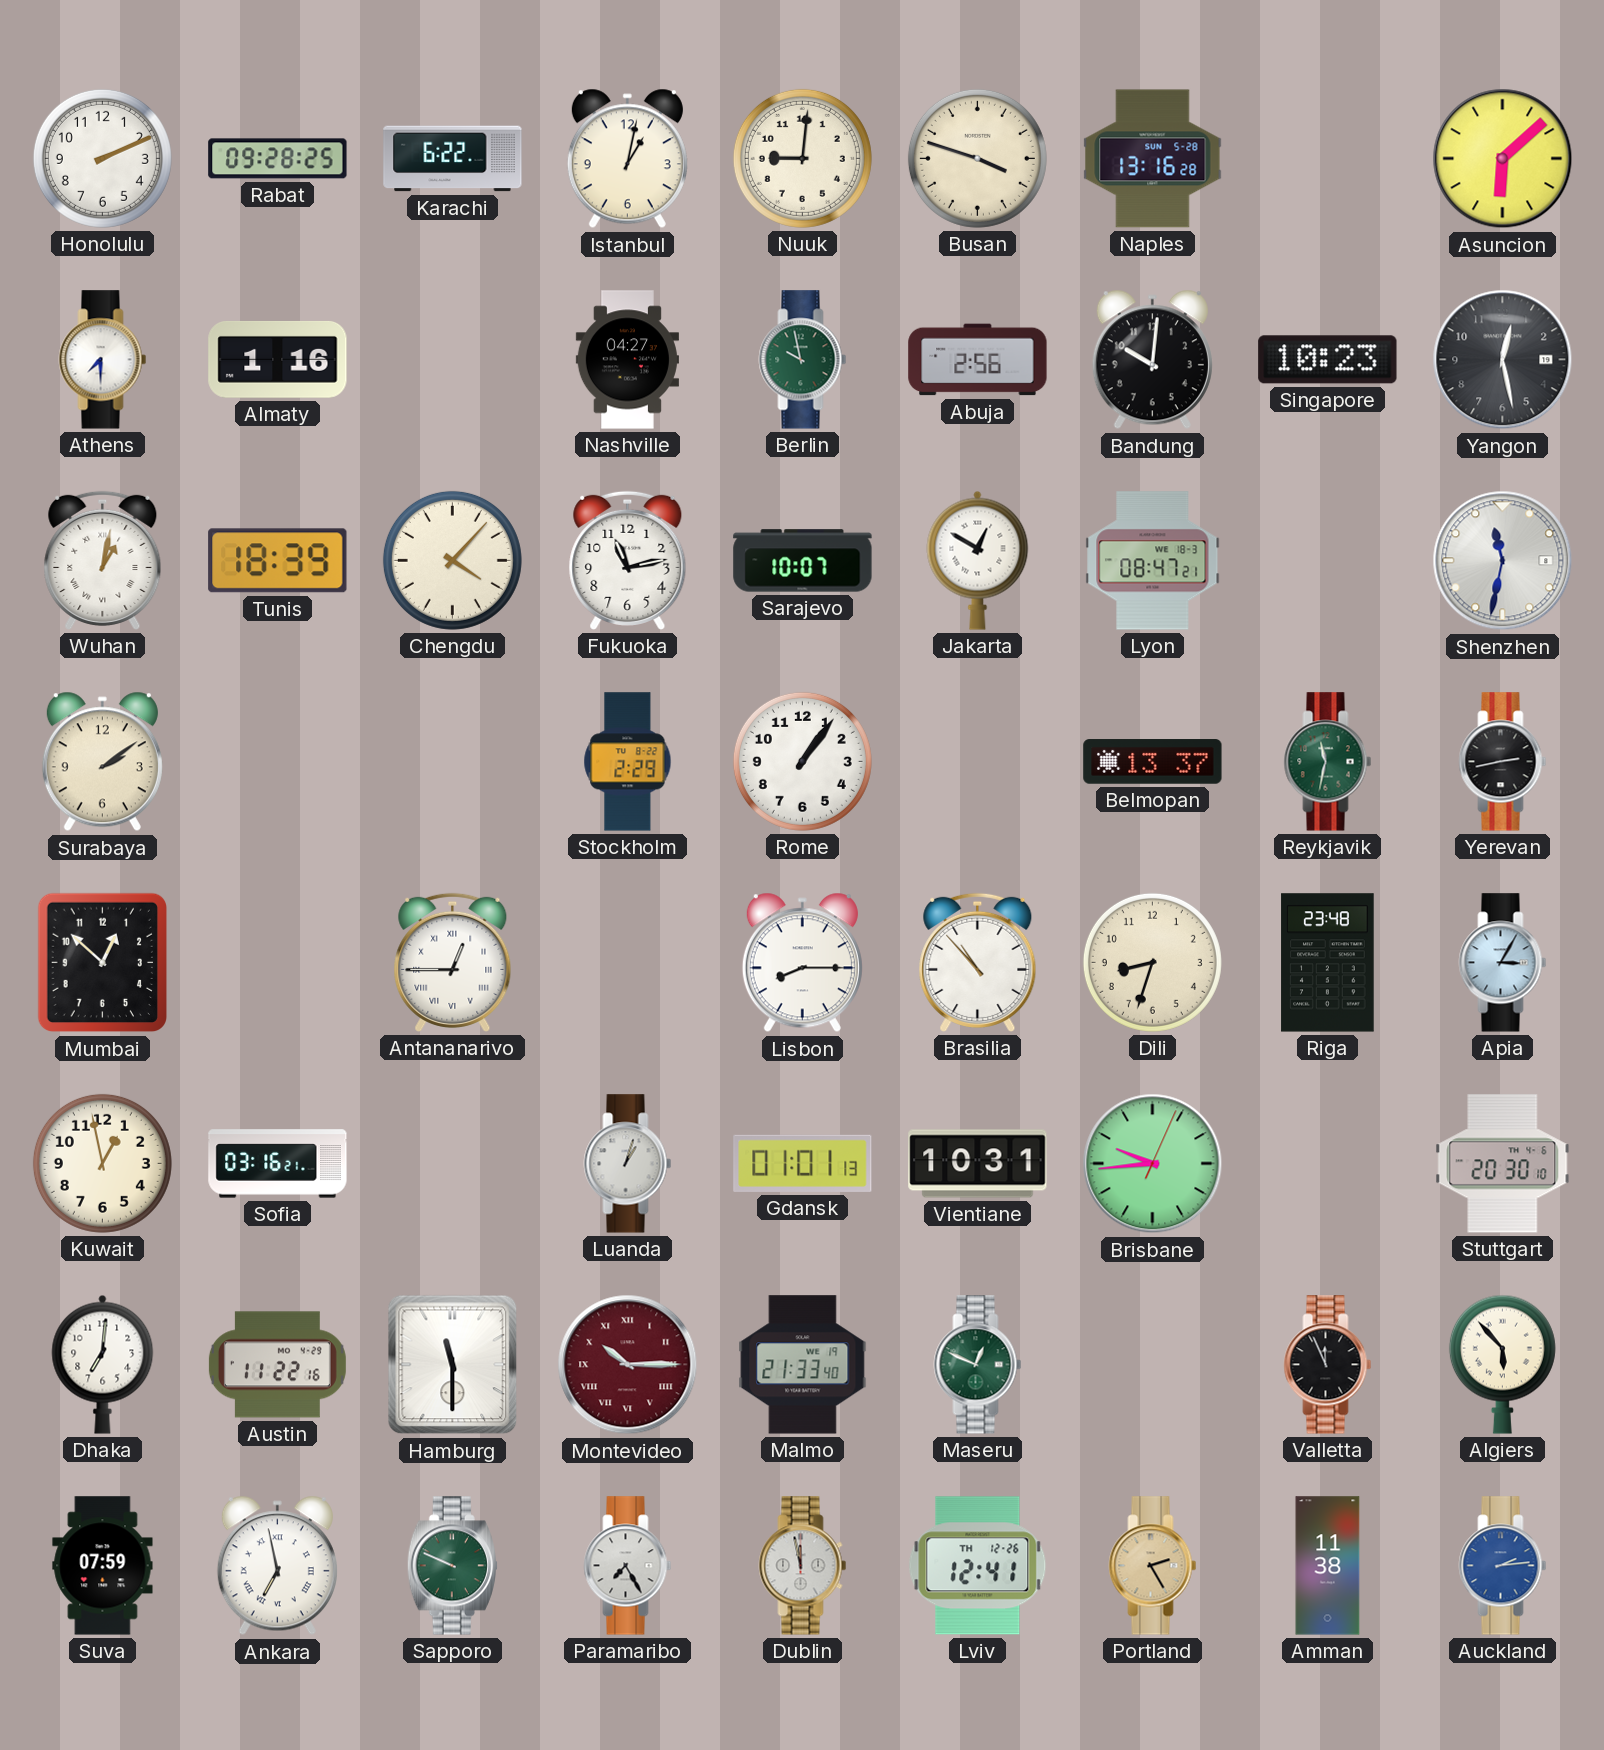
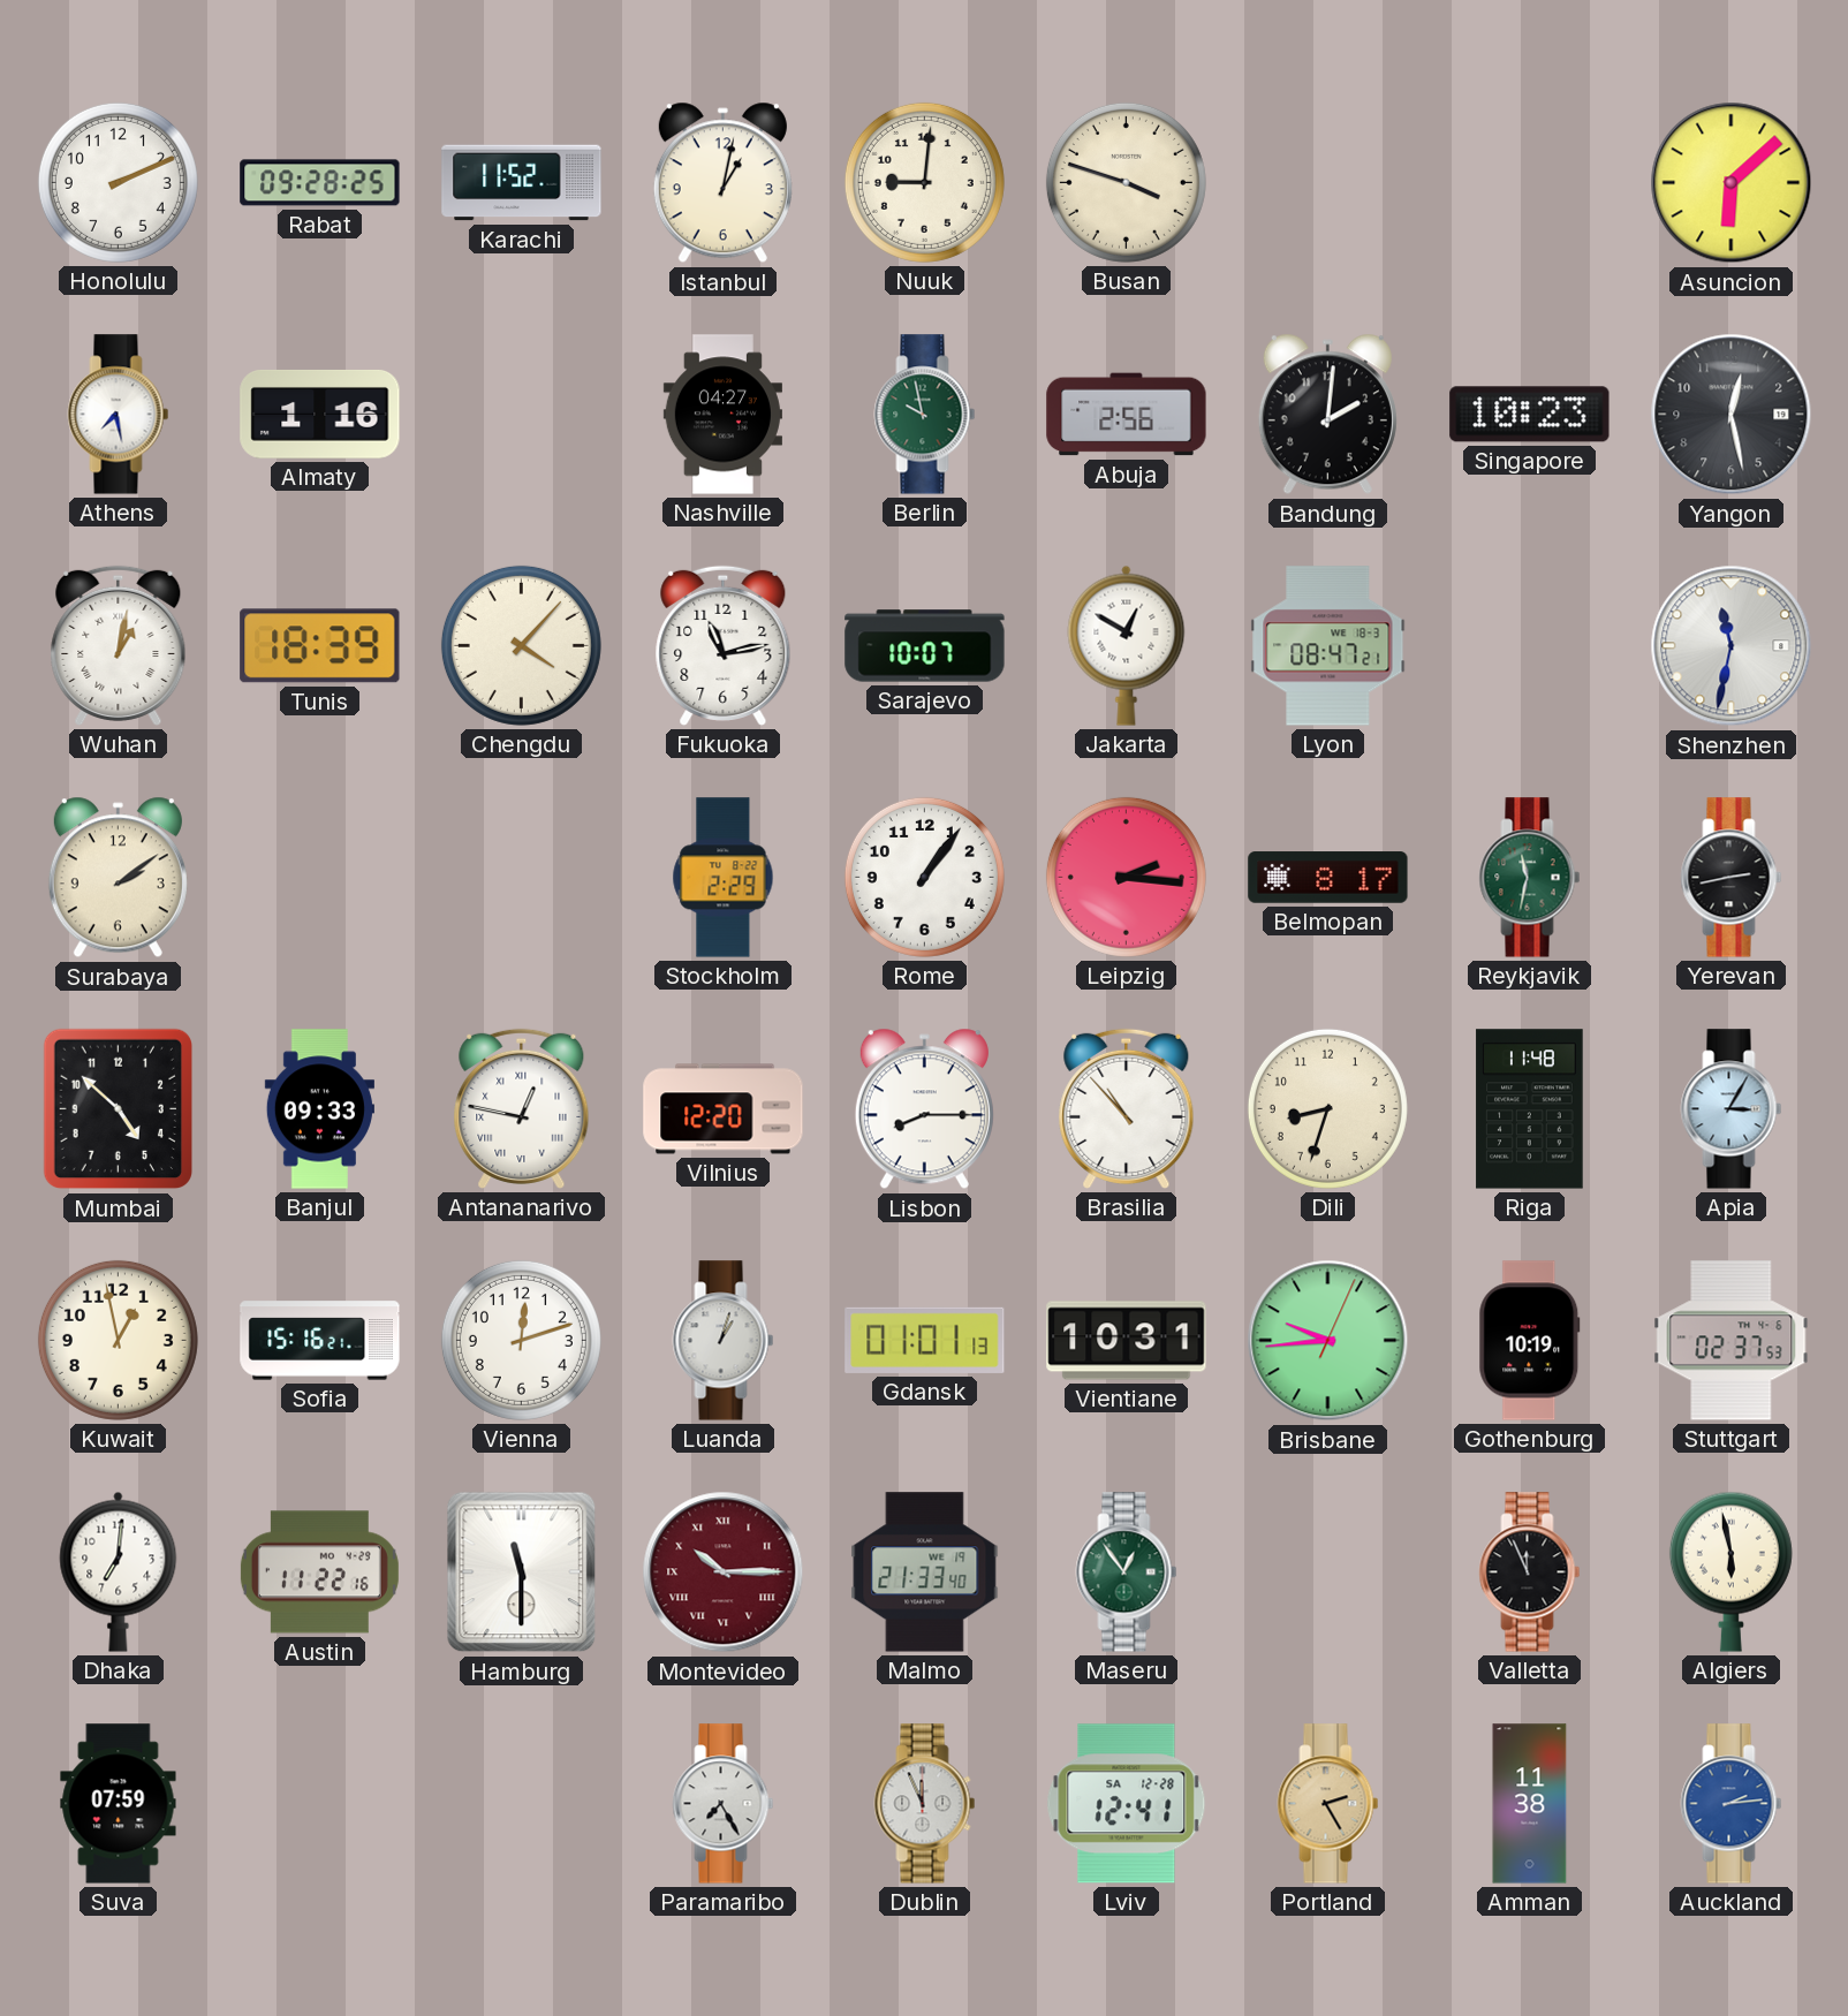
Karachi: 6:22 -> 11:52 (522, 183)
Naples: 13:16 -> none (1153, 159)
Athens: 7:30 -> 7:28 (119, 415)
Bandung: 10:01 -> 2:01 (1327, 415)
Leipzig: none -> 2:16 (1126, 877)
Belmopan: 13:37 -> 8:17 (1328, 878)
Mumbai: 12:52 -> 4:52 (118, 1109)
Banjul: none -> 09:33 (319, 1109)
Antananarivo: 12:45 -> 12:47 (522, 1108)
Vilnius: none -> 12:20 (724, 1109)
Riga: 23:48 -> 11:48 (1530, 1109)
Sofia: 03:16 -> 15:16 (320, 1341)
Vienna: none -> 12:12 (521, 1340)
Gothenburg: none -> 10:19 (1530, 1341)
Stuttgart: 20:30 -> 02:37 (1732, 1341)
Maseru: 12:49 -> 12:54 (1127, 1572)
Algiers: 5:53 -> 5:58 (1730, 1571)
Ankara: 6:58 -> none (277, 1566)
Sapporo: 9:49 -> none (452, 1566)
Dublin: 11:58 -> 11:56 (925, 1804)
Lviv date: TH 12-26 -> SA 12-28 (1127, 1804)
